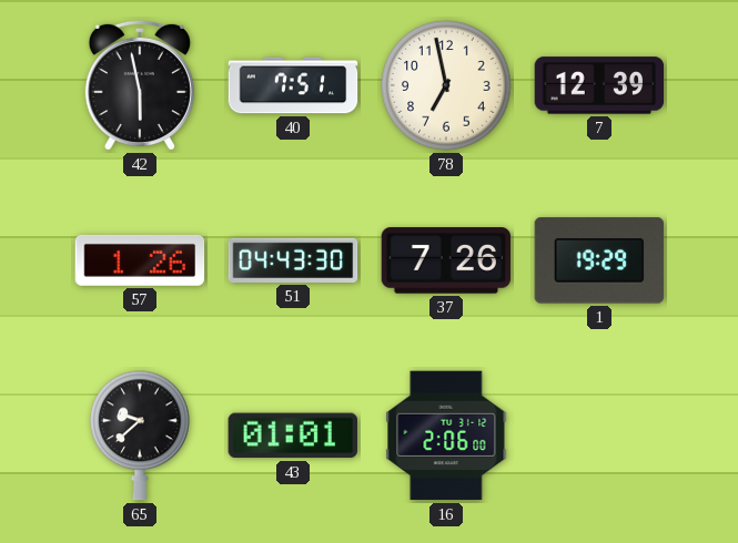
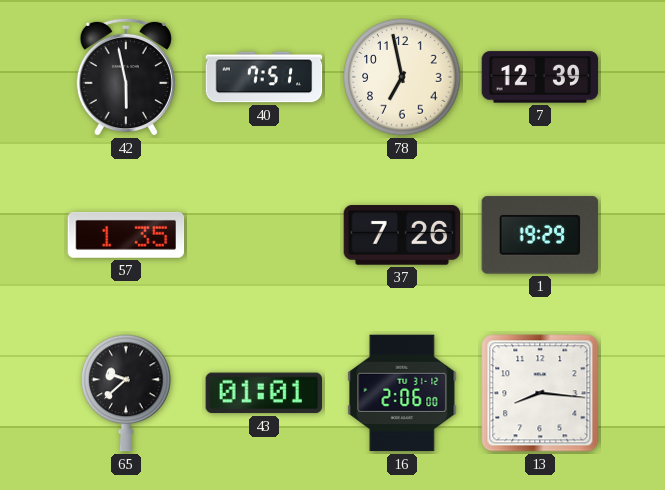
57: 1:26 -> 1:35 (126, 235)
51: 04:43 -> none (293, 260)
13: none -> 8:16 (540, 393)
